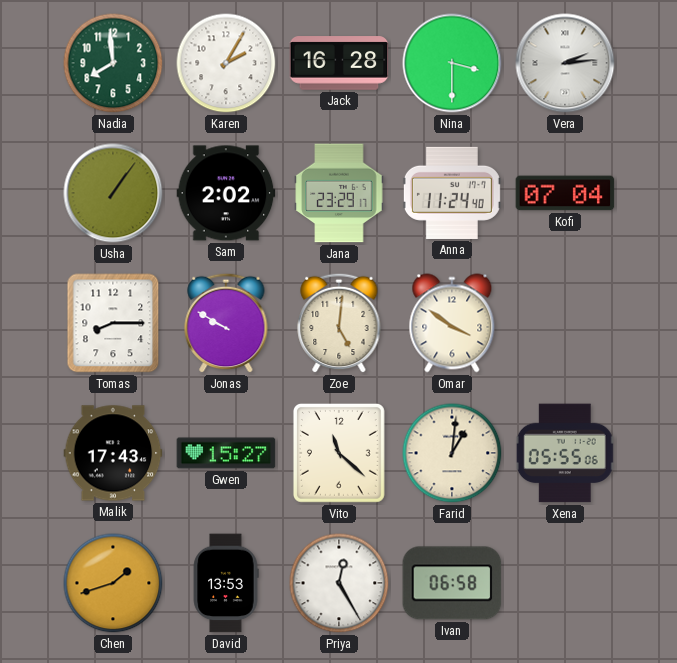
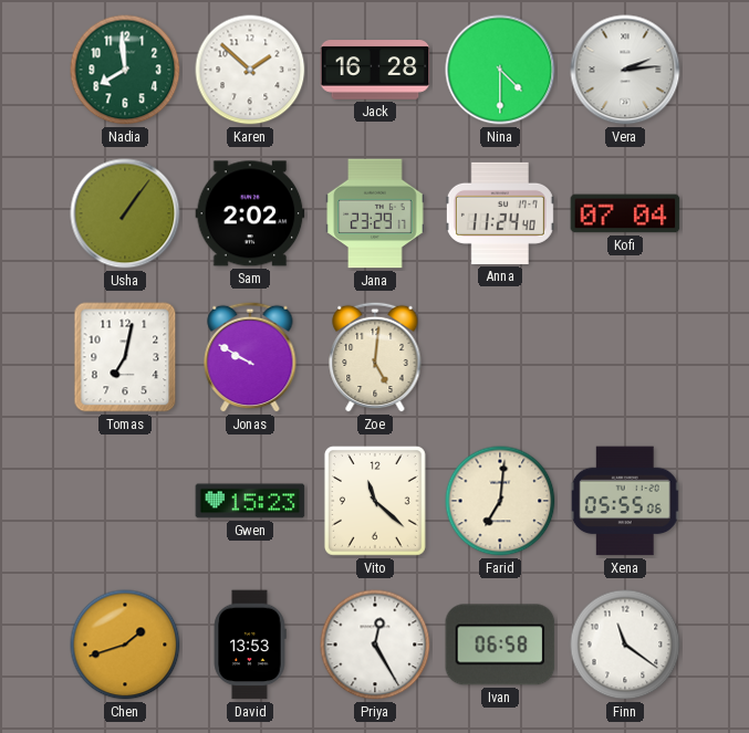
Karen: 2:05 -> 1:52 (250, 70)
Nina: 3:30 -> 4:30 (500, 70)
Tomas: 8:15 -> 7:02 (125, 357)
Omar: 3:51 -> none (452, 323)
Malik: 17:43 -> none (113, 453)
Gwen: 15:27 -> 15:23 (250, 501)
Farid: 1:01 -> 7:01 (500, 501)
Finn: none -> 11:21 (625, 645)
